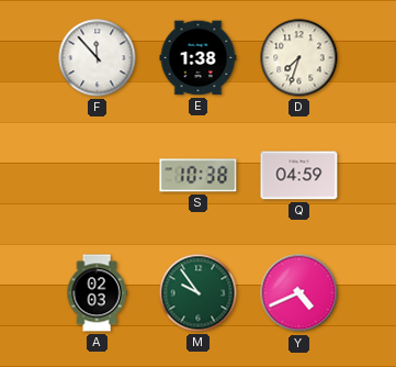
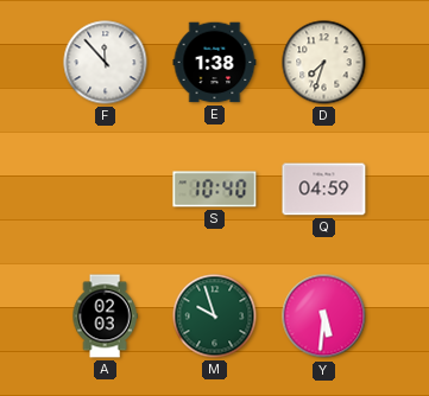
S: 10:38 -> 10:40 (215, 190)
M: 9:54 -> 9:57 (215, 317)
Y: 4:41 -> 5:31 (324, 317)
